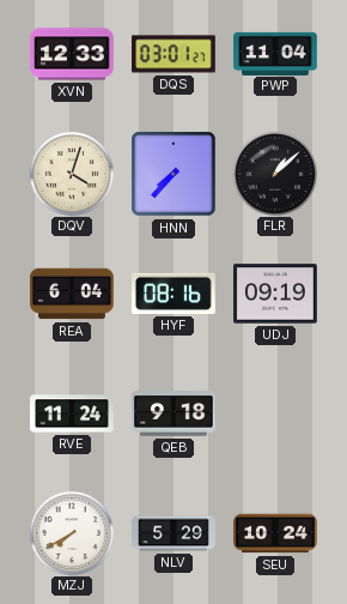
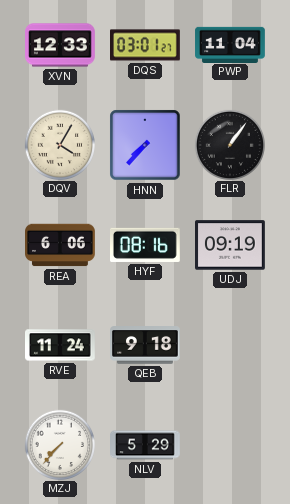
DQV: 4:03 -> 4:05 (59, 144)
FLR: 1:08 -> 1:06 (229, 144)
REA: 6:04 -> 6:06 (61, 245)
MZJ: 7:40 -> 7:37 (59, 444)
SEU: 10:24 -> none (276, 533)
